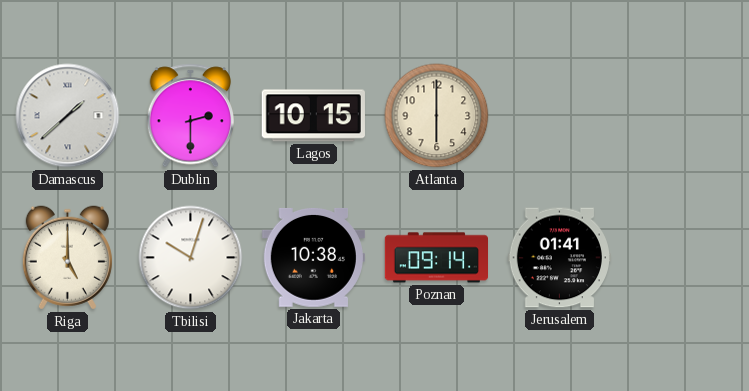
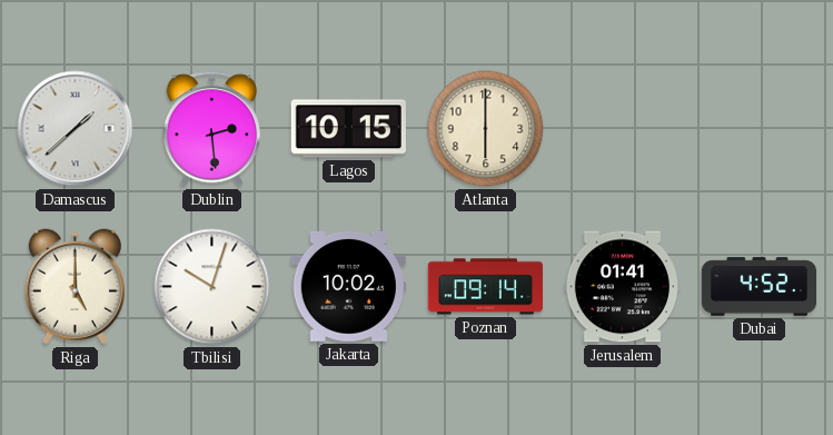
Dublin: 2:30 -> 2:29 (212, 129)
Jakarta: 10:38 -> 10:02 (348, 286)
Dubai: none -> 4:52 (760, 287)
